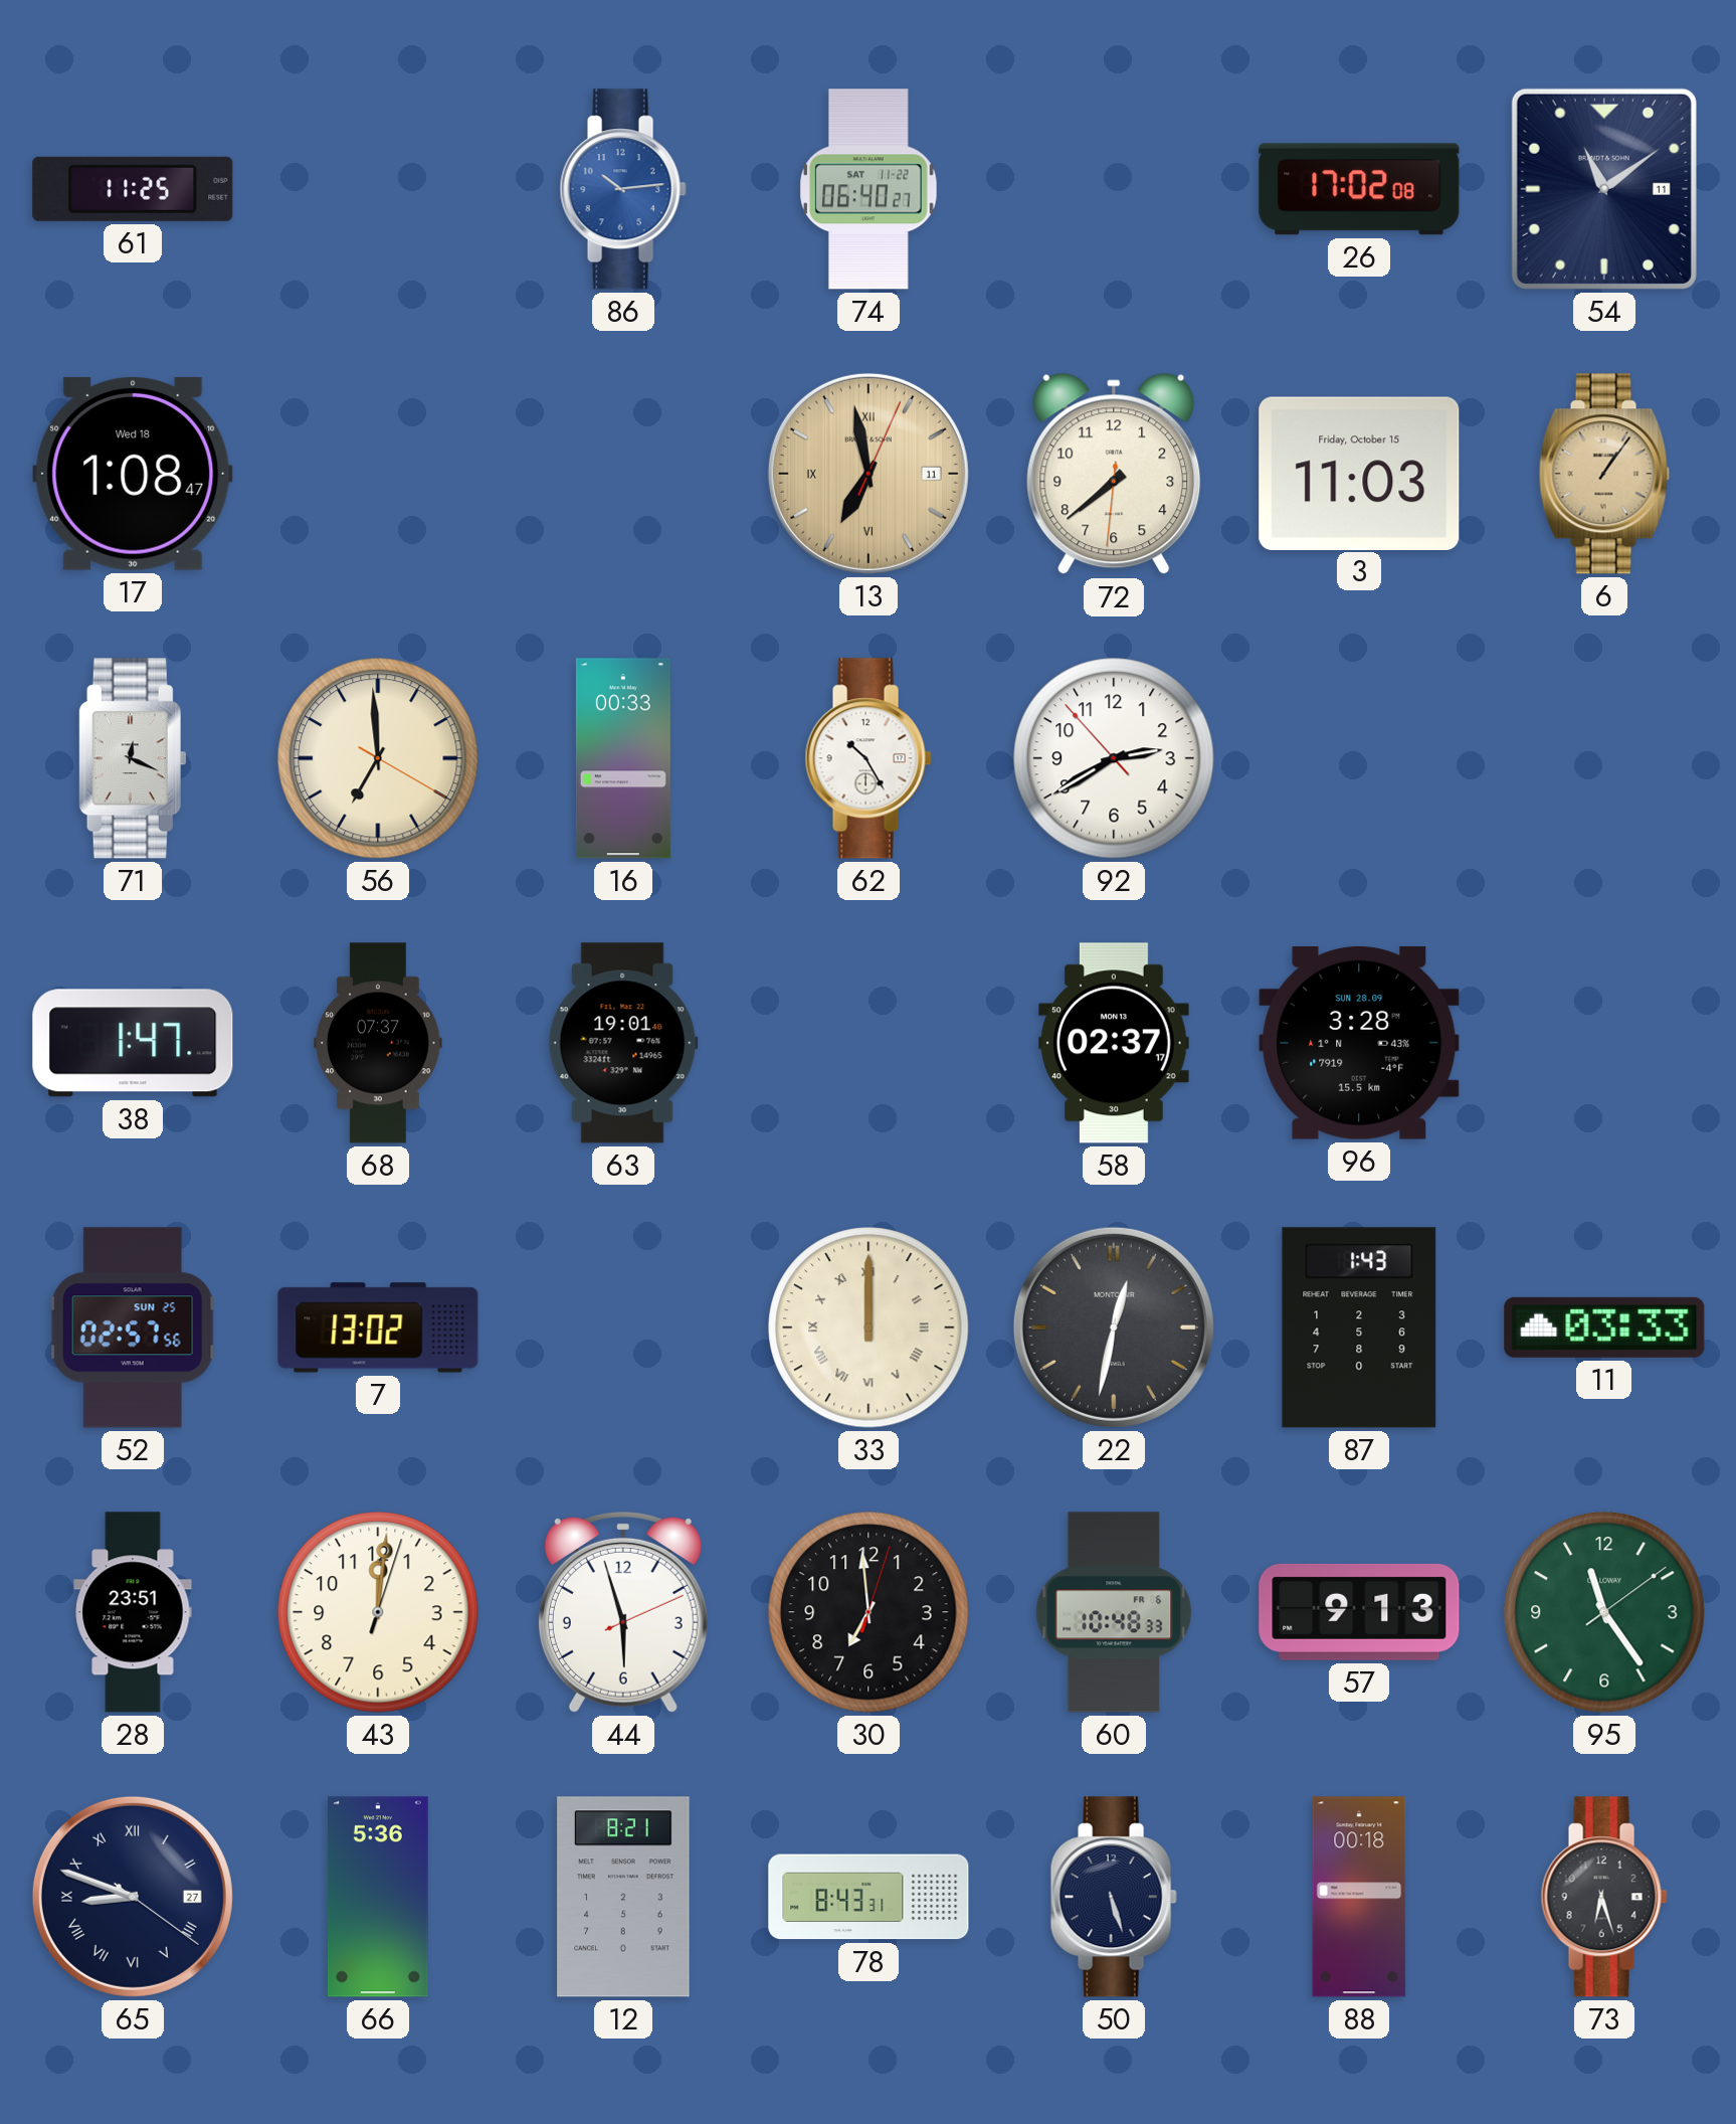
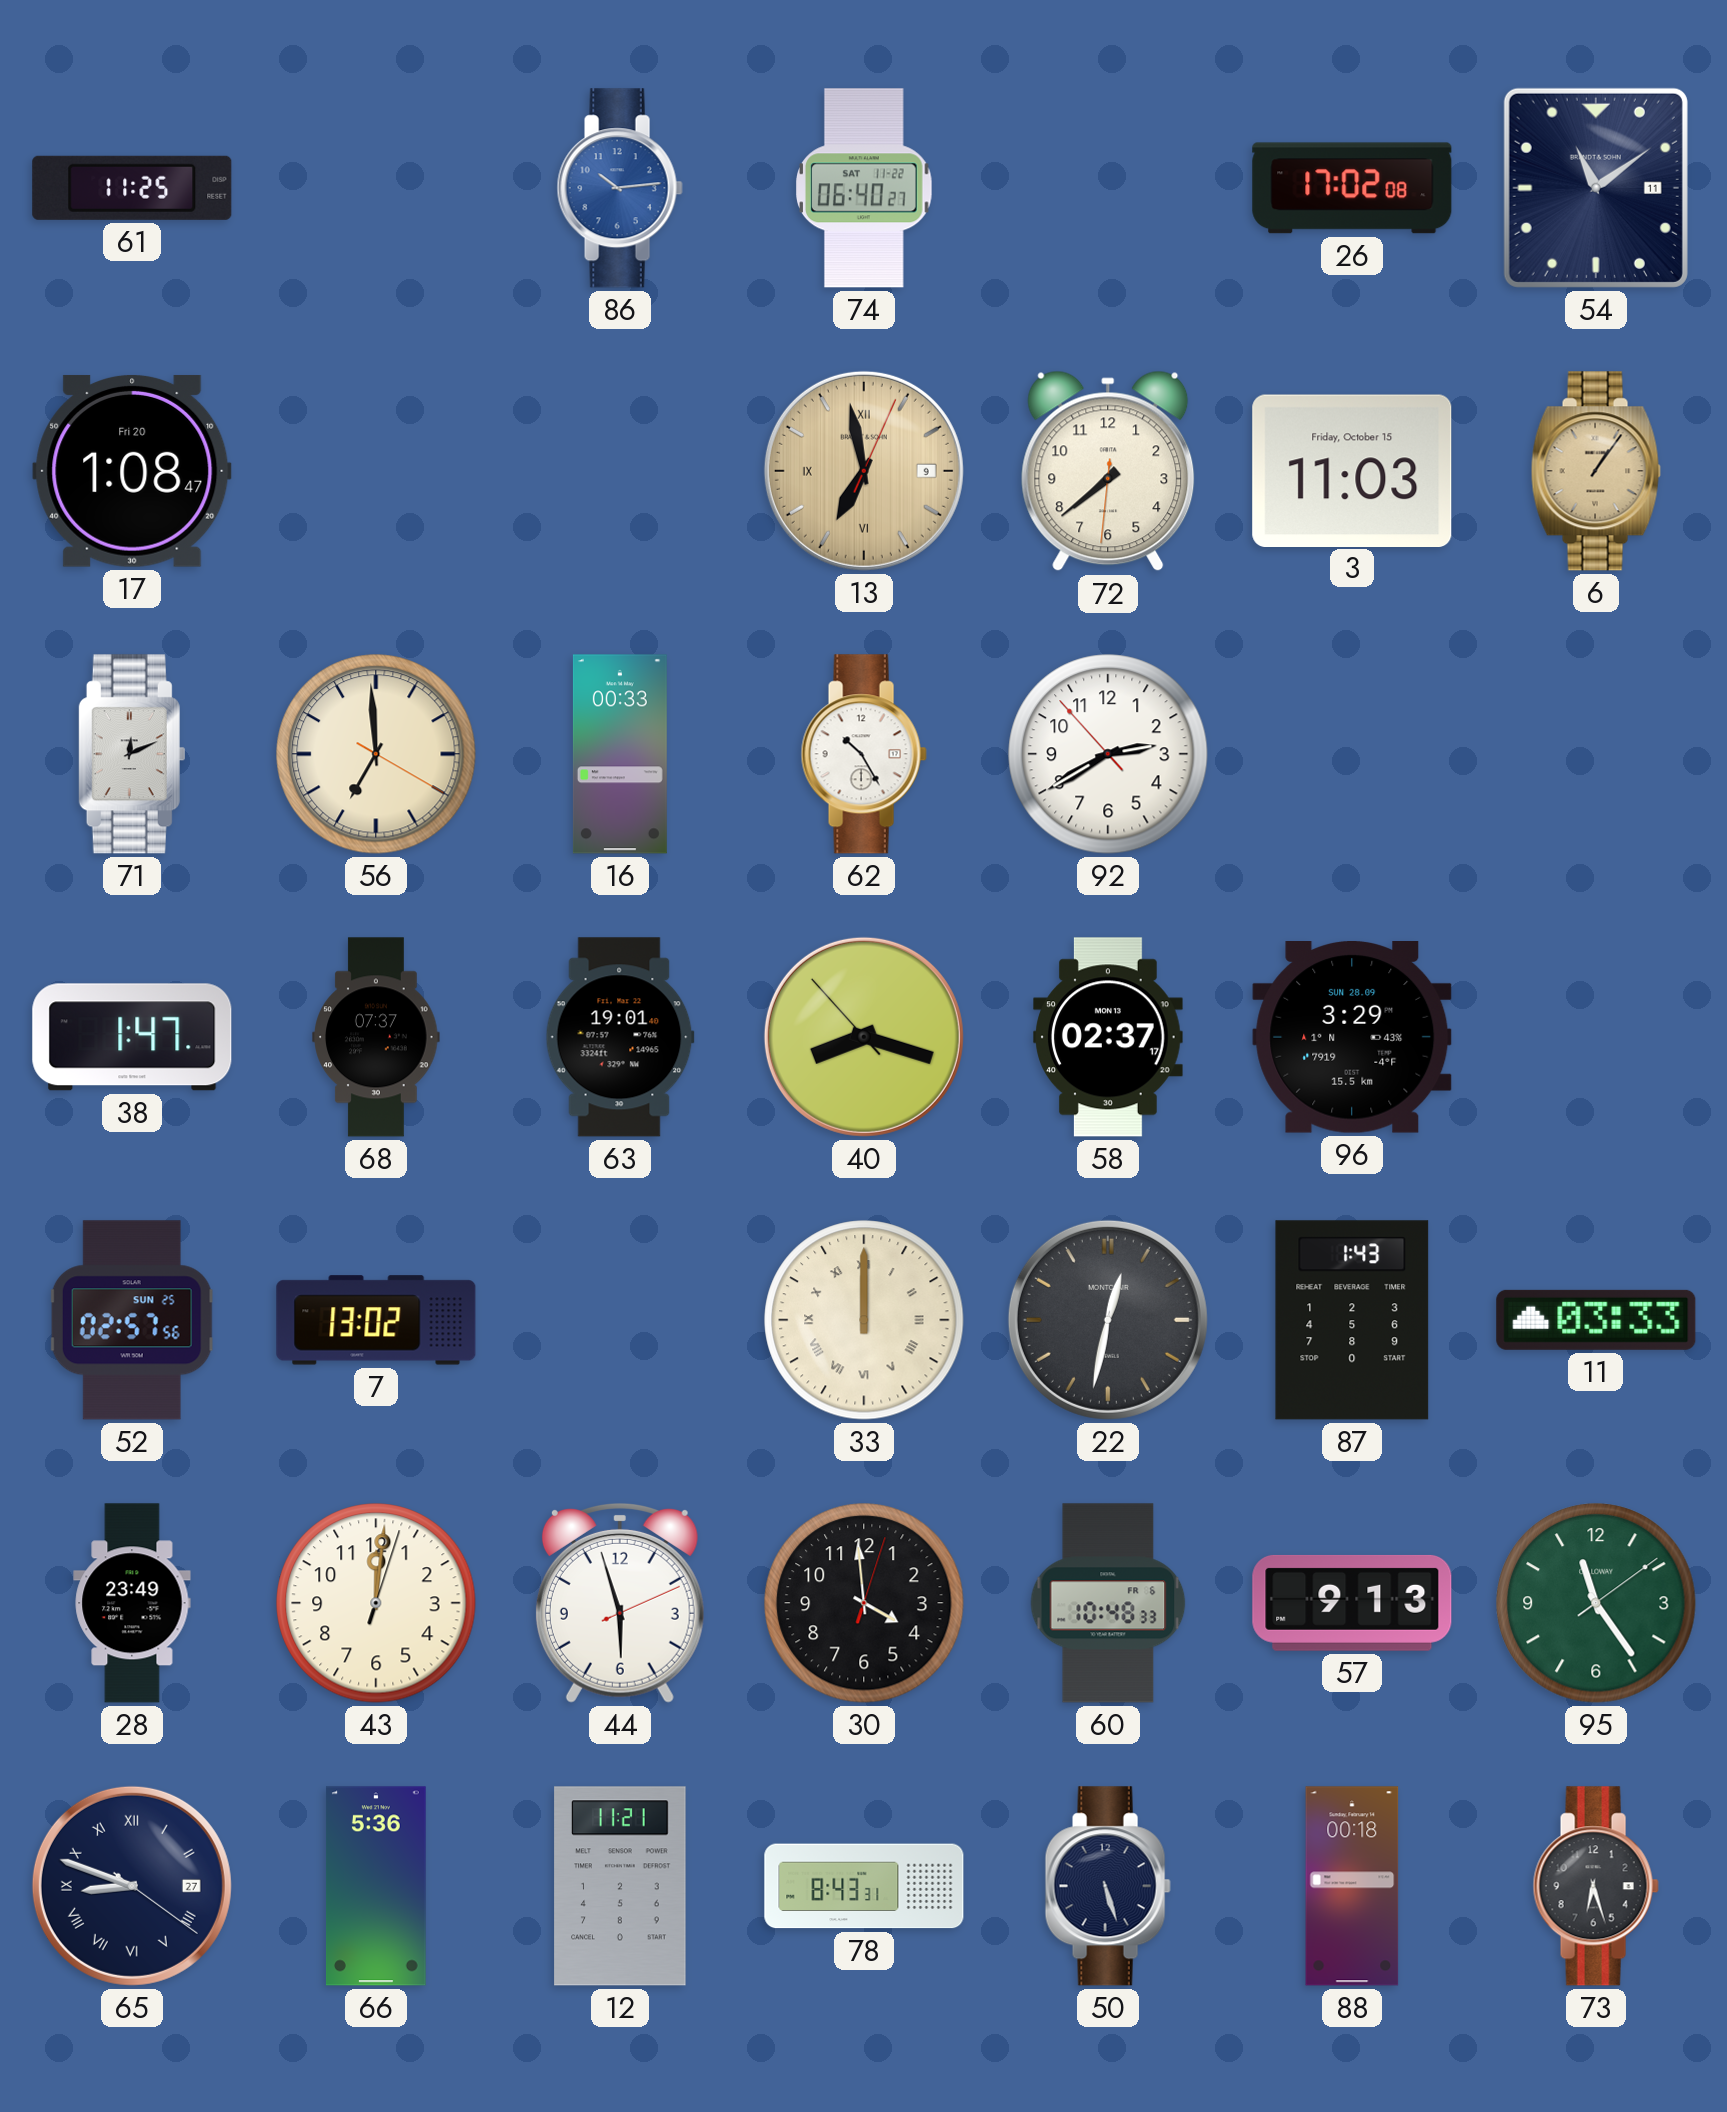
17 date: Wed 18 -> Fri 20 (132, 471)
13 date: 11 -> 9 (864, 471)
71: 12:19 -> 12:11 (132, 754)
40: none -> 8:17 (864, 1037)
96: 3:28 -> 3:29 (1352, 1038)
28: 23:51 -> 23:49 (132, 1603)
30: 6:59 -> 3:59 (864, 1603)
12: 8:21 -> 11:21 (620, 1886)
